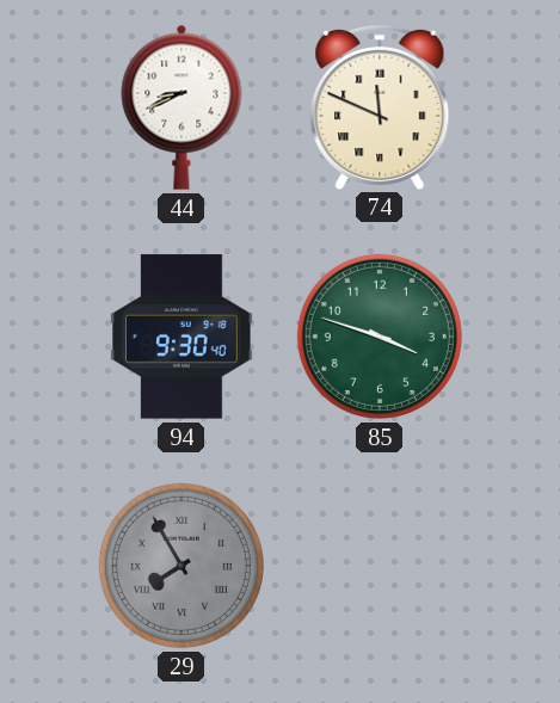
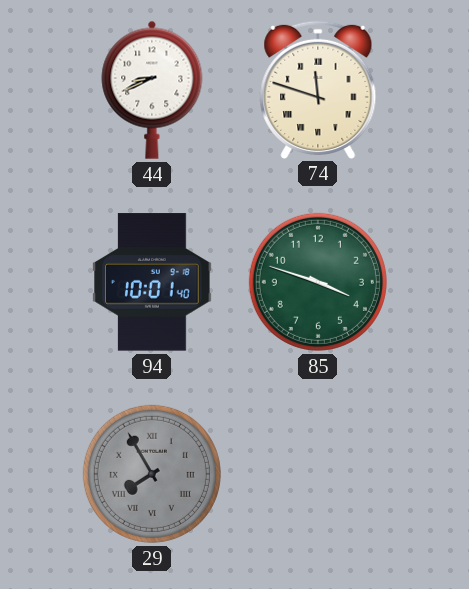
74: 11:49 -> 11:48 (318, 89)
94: 9:30 -> 10:01 (152, 282)
